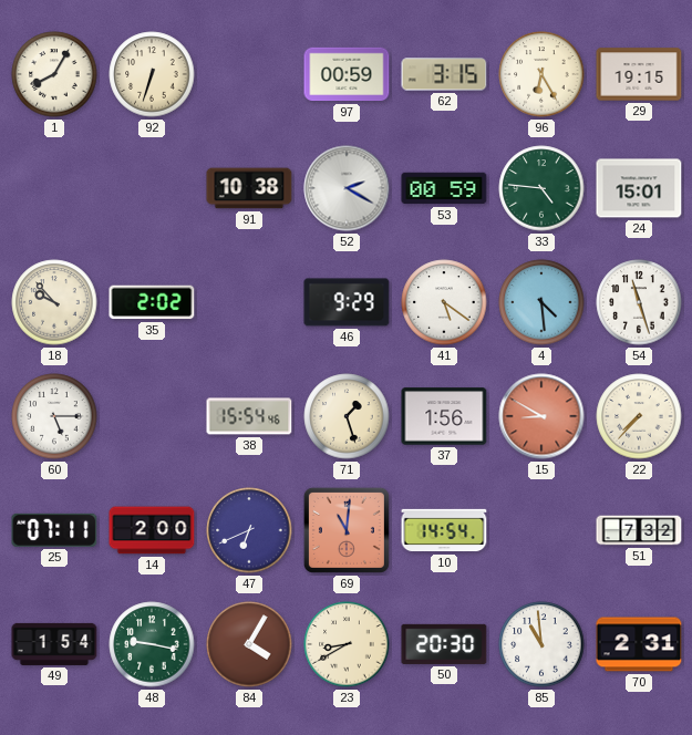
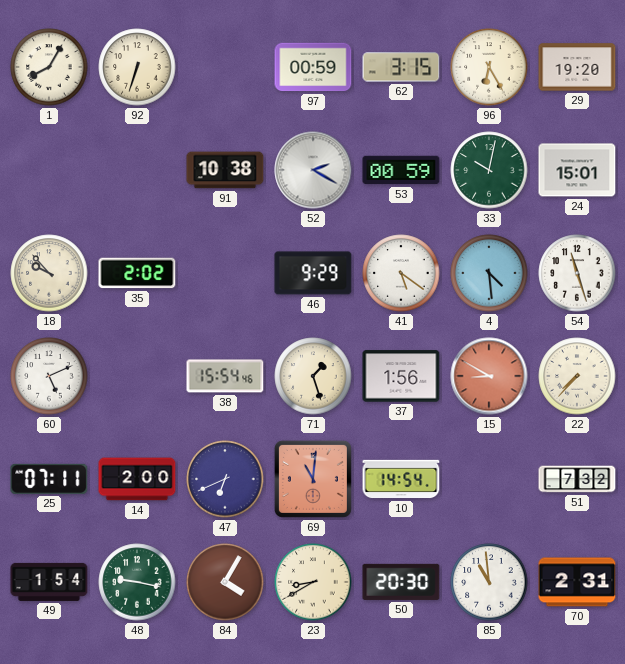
29: 19:15 -> 19:20 (577, 67)
33: 4:46 -> 10:02 (489, 170)
60: 5:15 -> 5:11 (49, 376)
